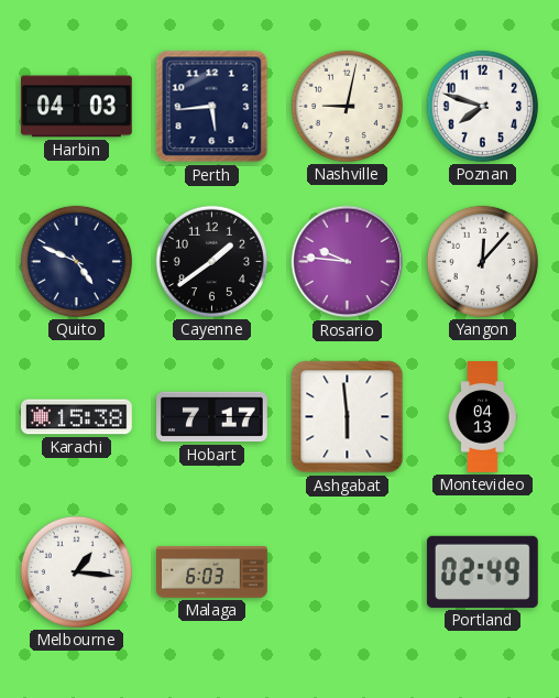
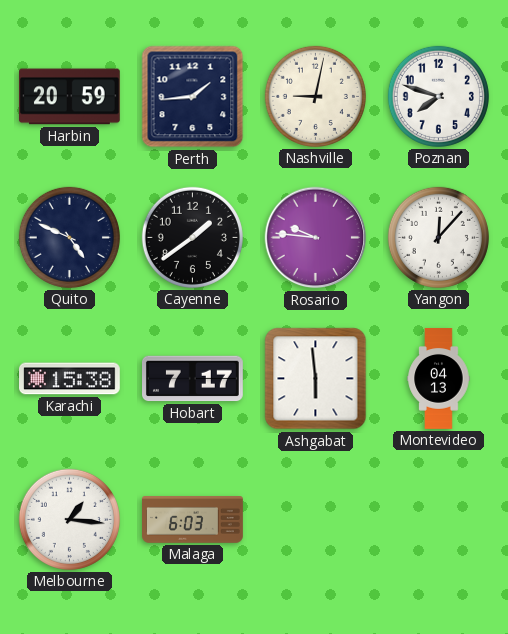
Harbin: 04:03 -> 20:59 (69, 97)
Perth: 5:44 -> 1:44 (193, 97)
Portland: 02:49 -> none (482, 571)
